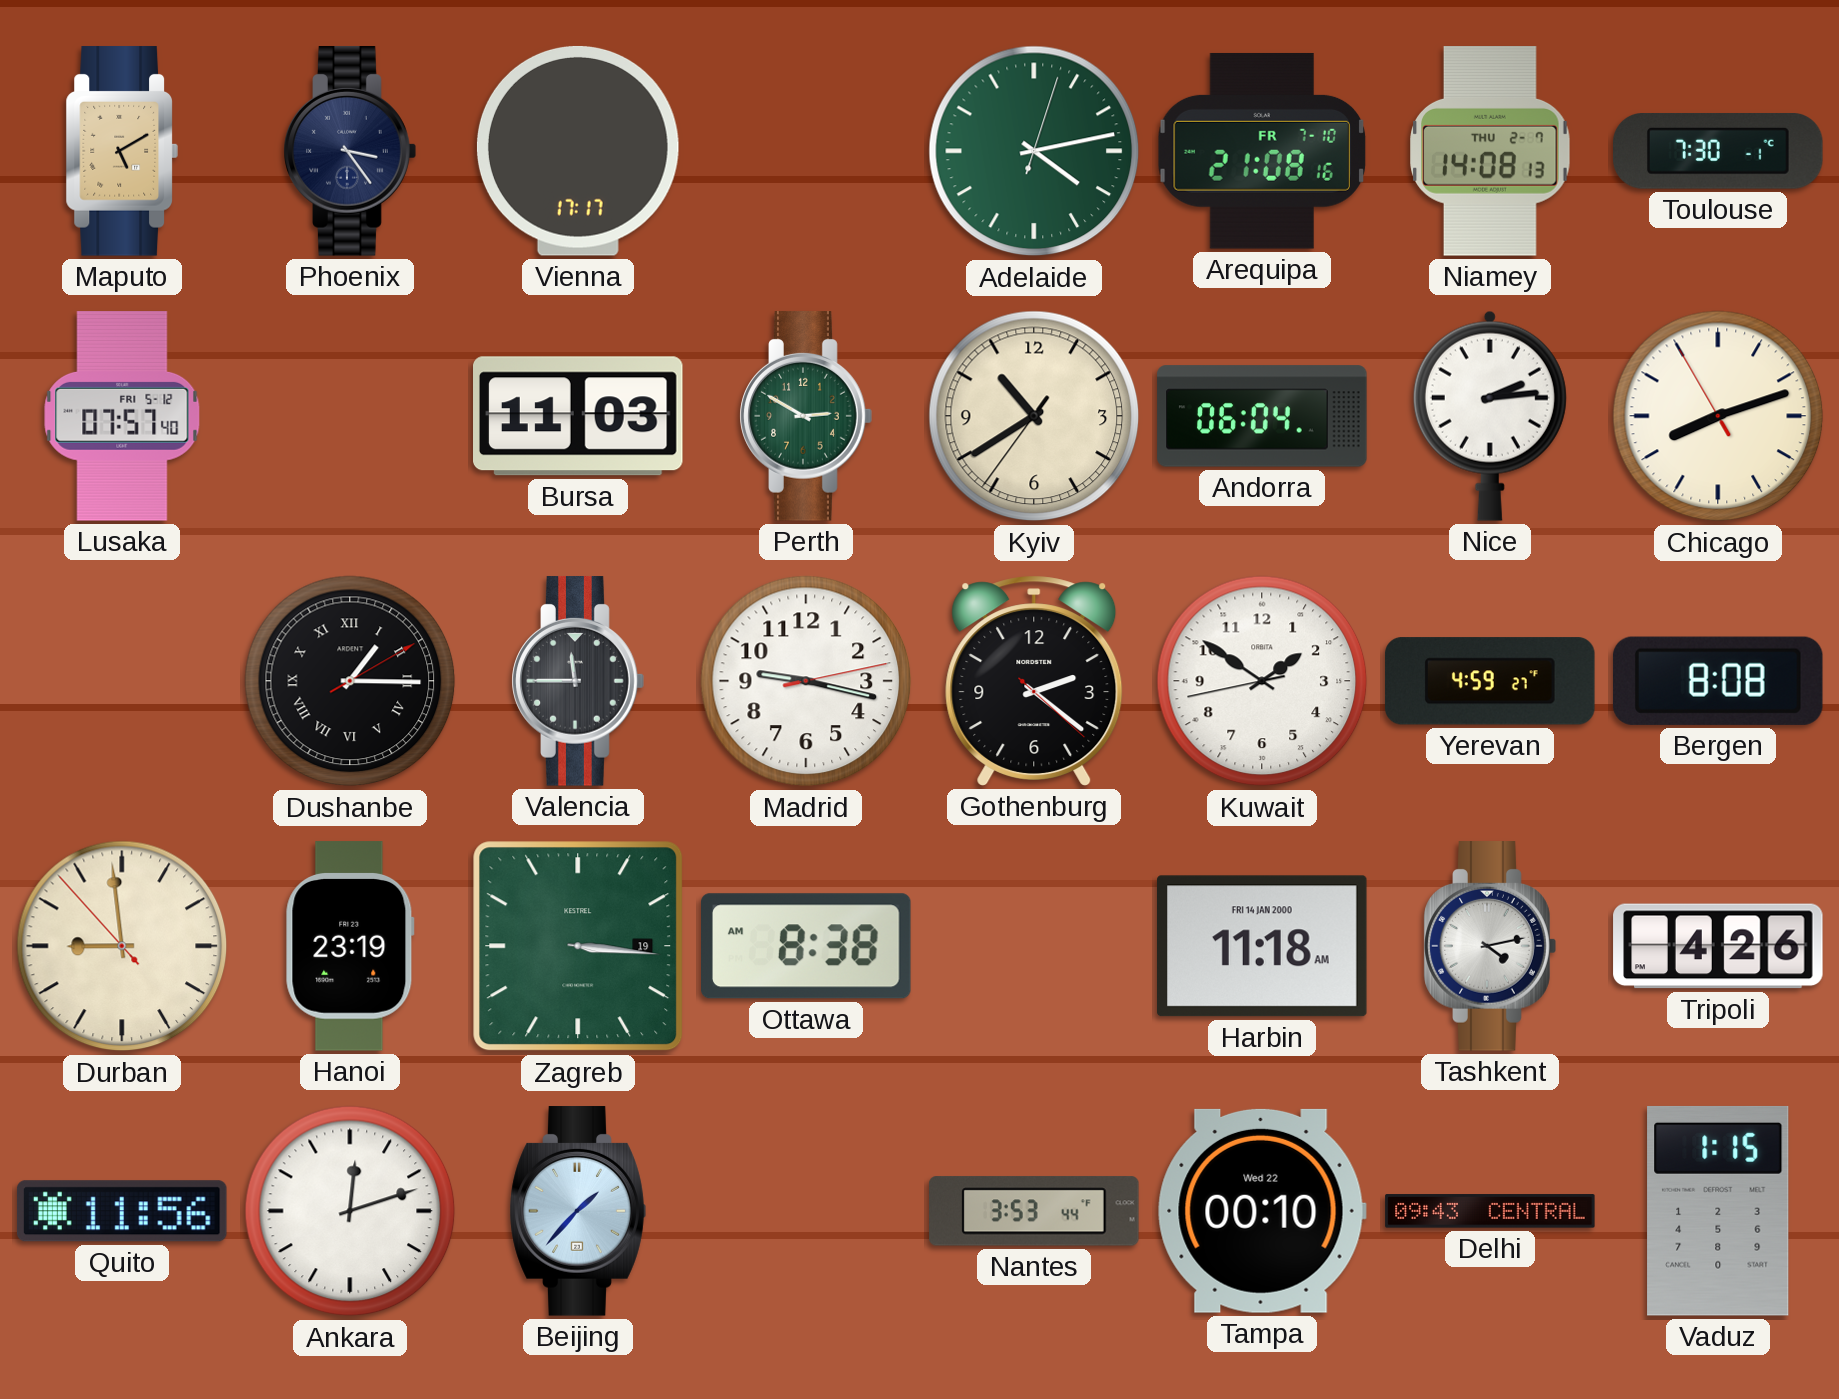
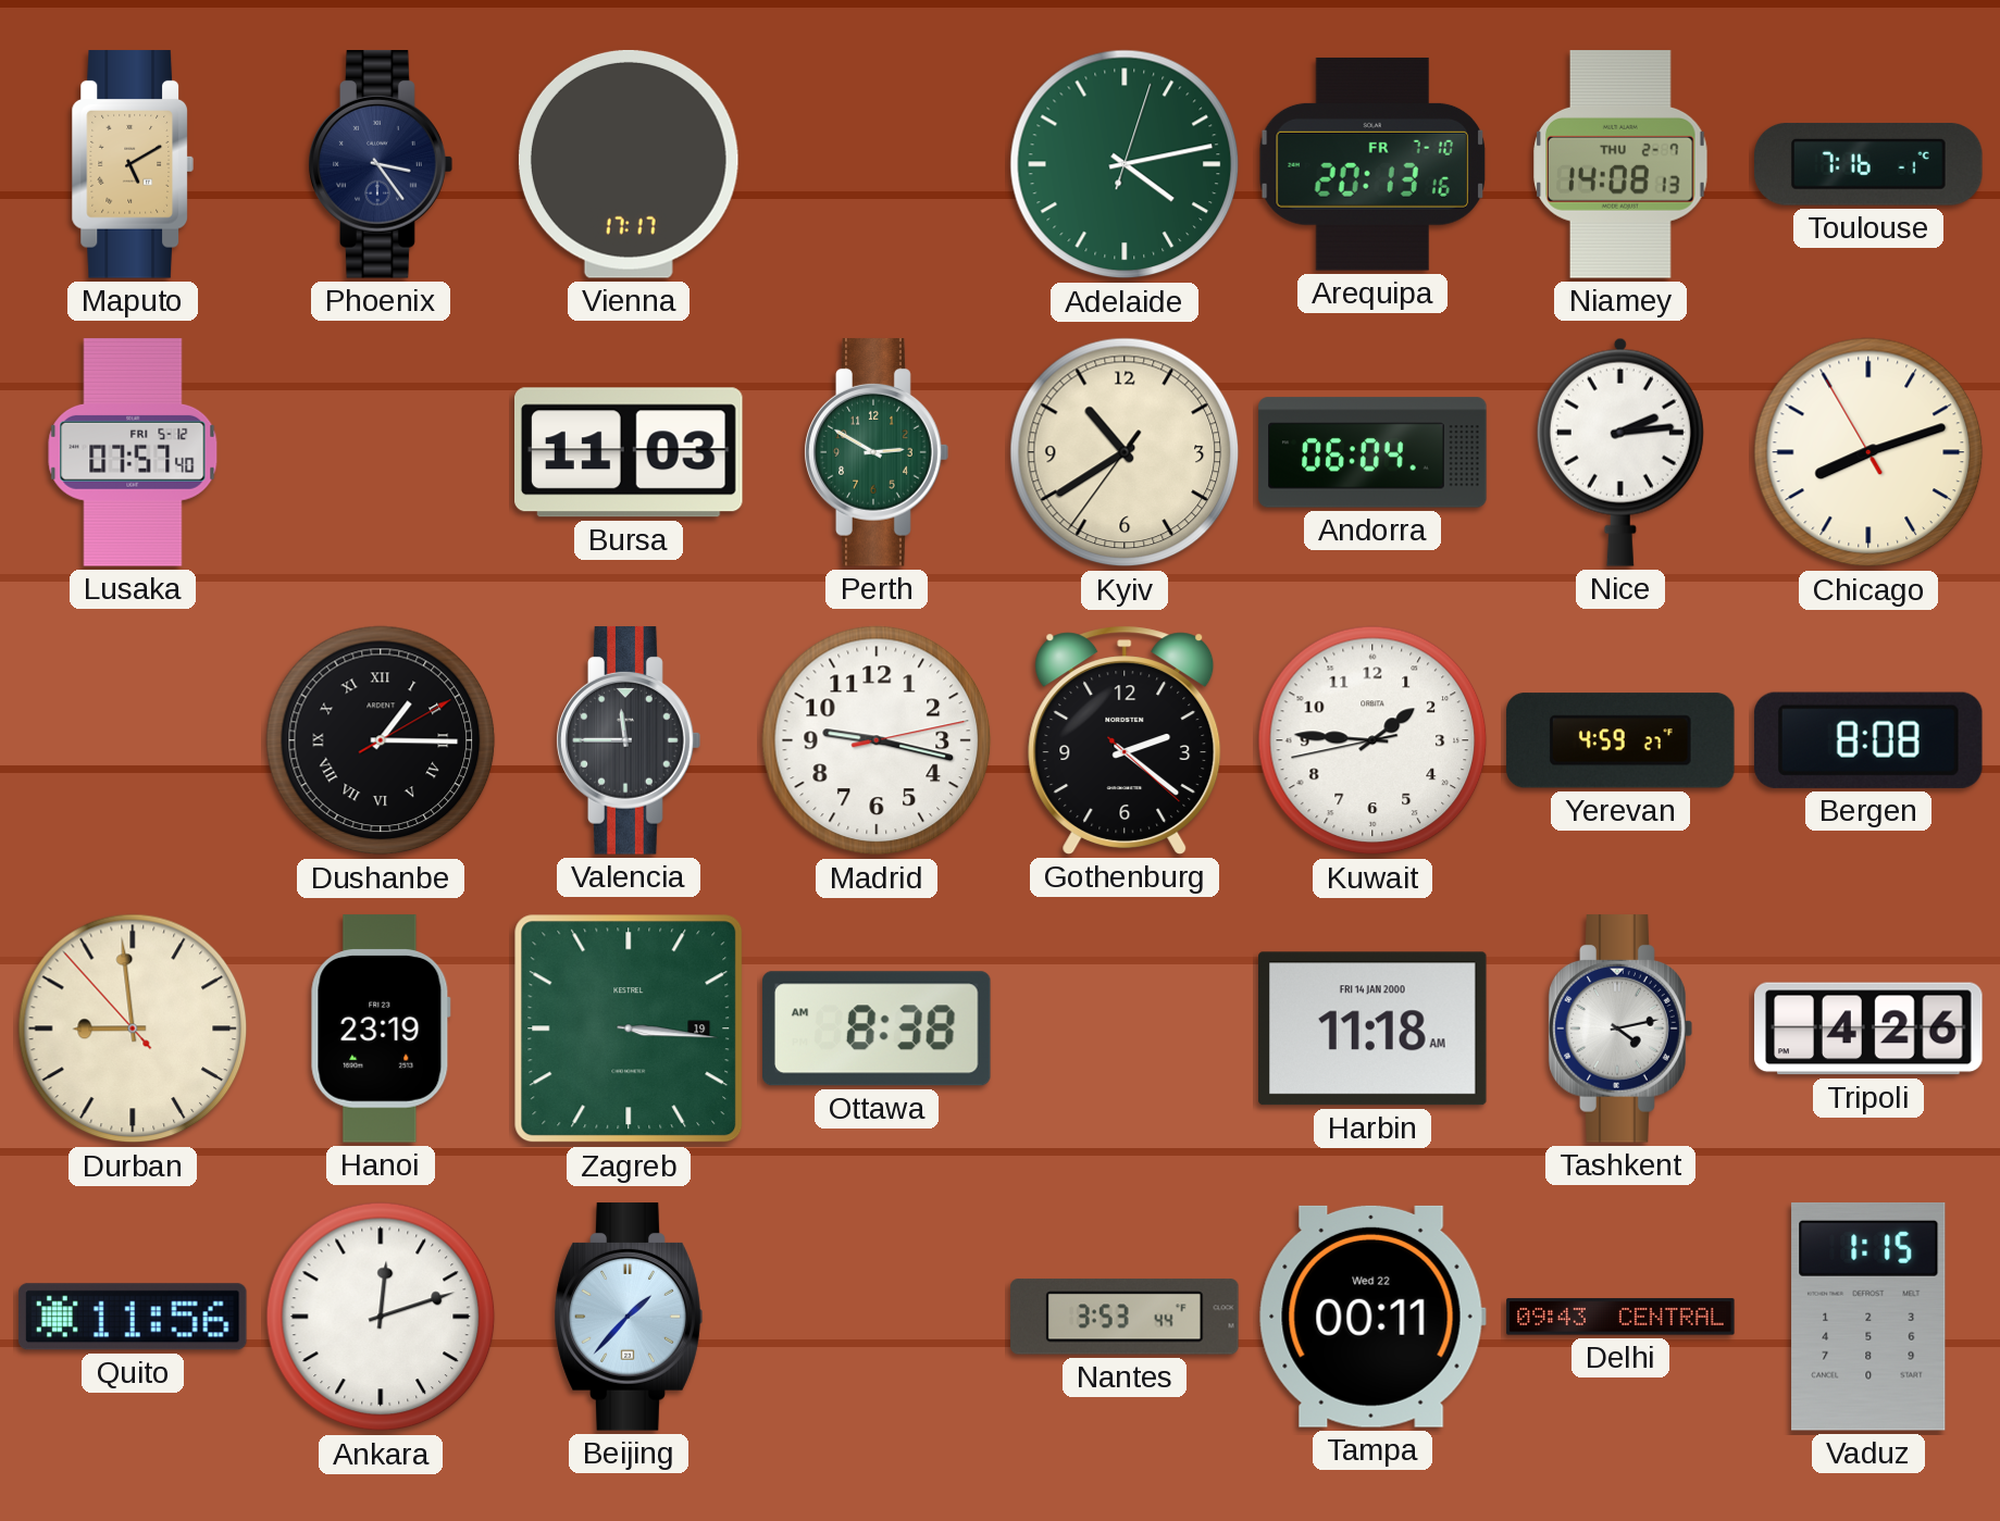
Arequipa: 21:08 -> 20:13 (1371, 164)
Toulouse: 7:30 -> 7:16 (1868, 165)
Kuwait: 1:50 -> 1:45 (1372, 740)
Tampa: 00:10 -> 00:11 (1372, 1317)
